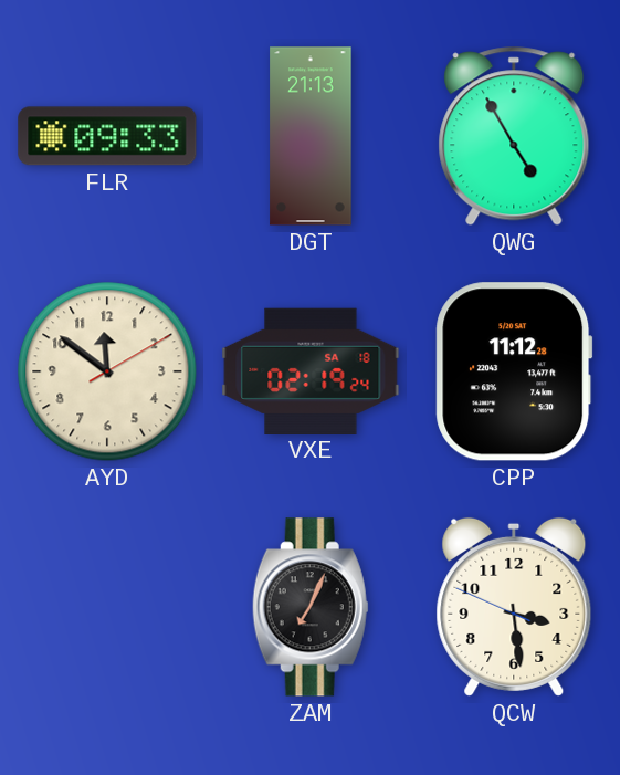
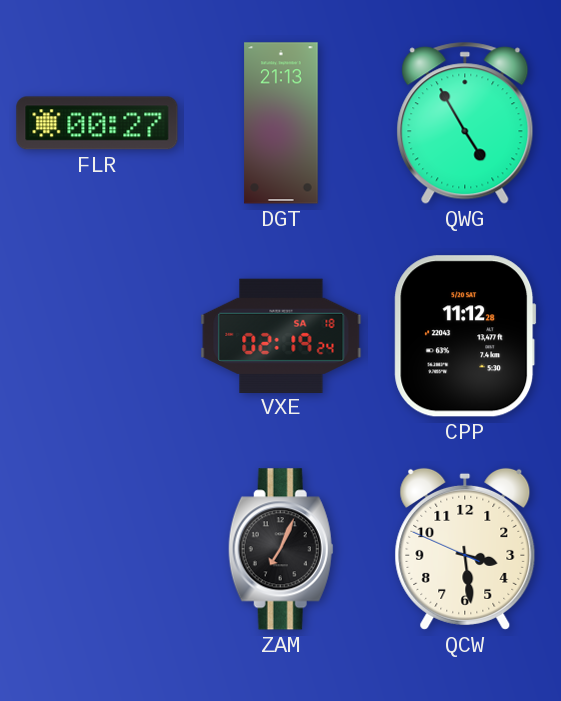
FLR: 09:33 -> 00:27 (97, 123)
AYD: 11:51 -> none (107, 371)
